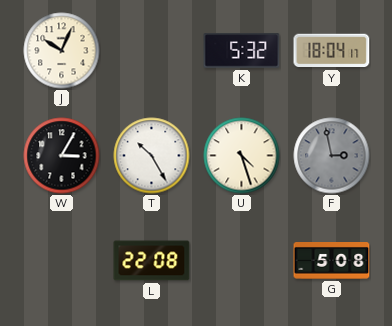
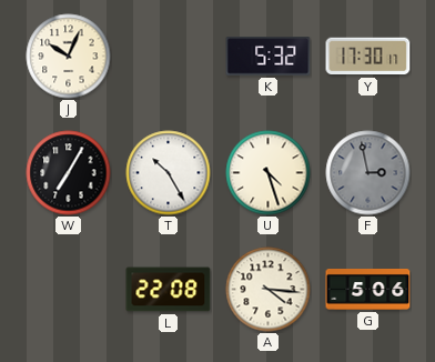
Y: 18:04 -> 17:30 (368, 57)
W: 3:05 -> 7:05 (69, 173)
A: none -> 4:16 (269, 290)
G: 5:08 -> 5:06 (368, 290)
